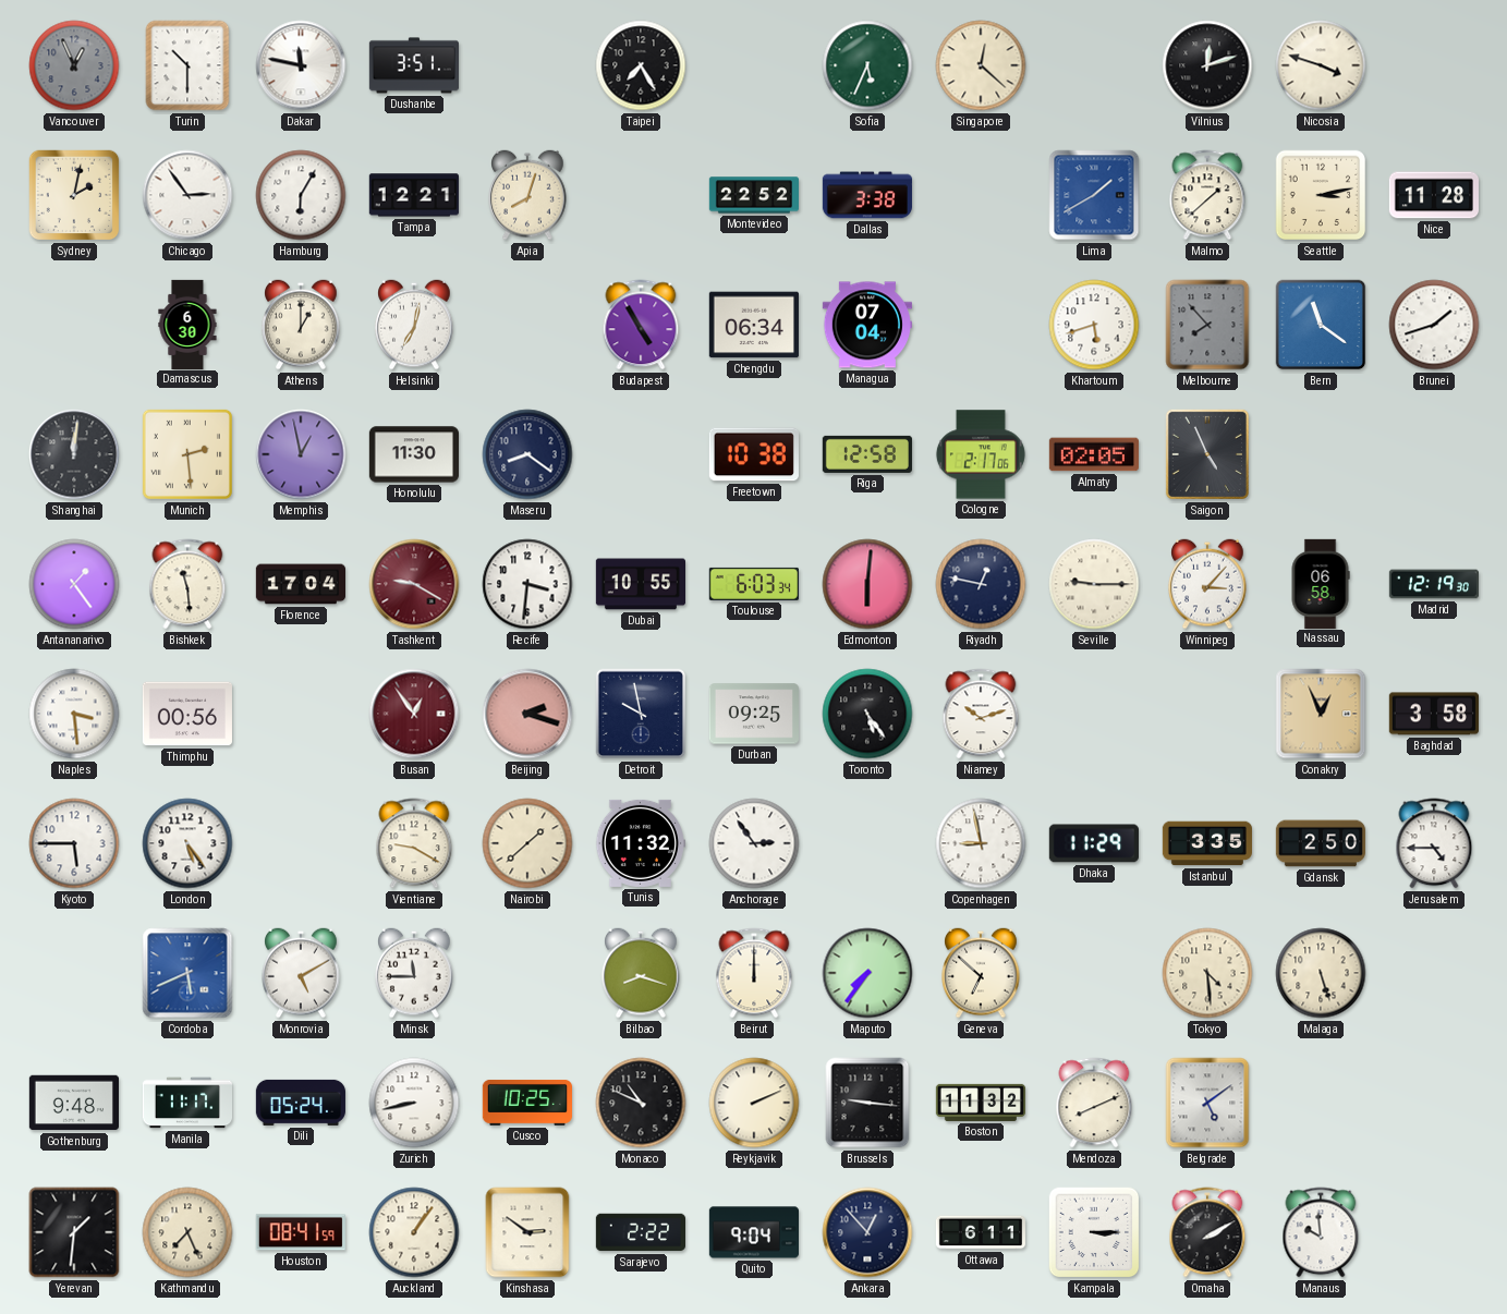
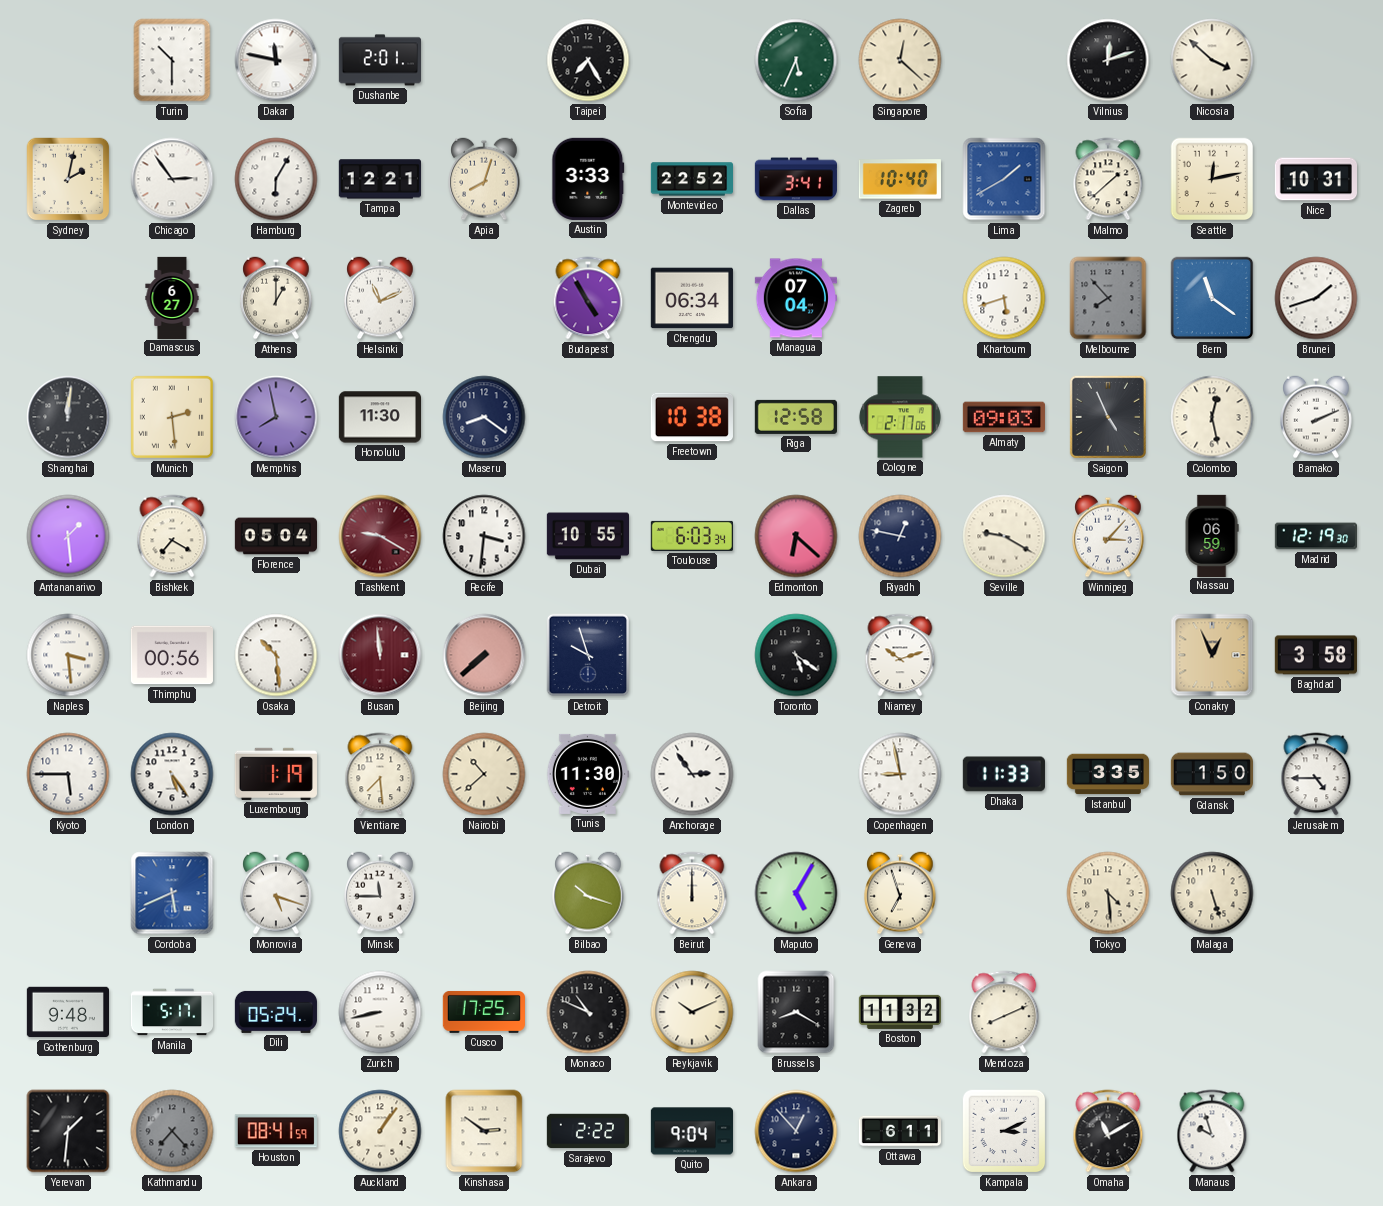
Vancouver: 12:56 -> none (74, 65)
Dushanbe: 3:51 -> 2:01 (379, 60)
Nicosia: 3:48 -> 3:52 (1212, 60)
Austin: none -> 3:33 (588, 179)
Dallas: 3:38 -> 3:41 (795, 179)
Zagreb: none -> 10:40 (900, 179)
Seattle: 3:13 -> 12:13 (1212, 179)
Nice: 11:28 -> 10:31 (1315, 179)
Damascus: 6:30 -> 6:27 (172, 297)
Helsinki: 7:02 -> 11:11 (380, 298)
Memphis: 12:58 -> 7:58 (276, 417)
Almaty: 02:05 -> 09:03 (1004, 417)
Colombo: none -> 12:28 (1212, 417)
Bamako: none -> 2:11 (1316, 417)
Antananarivo: 1:24 -> 1:29 (68, 536)
Bishkek: 11:29 -> 7:20 (172, 536)
Florence: 17:04 -> 05:04 (275, 536)
Edmonton: 6:01 -> 6:22 (796, 536)
Seville: 9:15 -> 9:20 (1004, 536)
Nassau: 06:58 -> 06:59 (1212, 535)
Osaka: none -> 10:29 (276, 655)
Busan: 12:54 -> 11:59 (380, 655)
Beijing: 2:18 -> 7:38 (484, 655)
Detroit: 9:58 -> 9:57 (588, 655)
Durban: 09:25 -> none (754, 714)
Toronto: 5:24 -> 5:21 (796, 655)
Luxembourg: none -> 1:19 (276, 774)
Vientiane: 9:20 -> 7:29 (380, 774)
Nairobi: 1:38 -> 10:38 (484, 774)
Tunis: 11:32 -> 11:30 (587, 774)
Dhaka: 11:29 -> 11:33 (1004, 774)
Gdansk: 2:50 -> 1:50 (1211, 774)
Monrovia: 5:10 -> 5:18 (276, 893)
Bilbao: 8:18 -> 10:18 (588, 893)
Maputo: 7:36 -> 5:05 (796, 893)
Geneva: 6:52 -> 6:57 (900, 893)
Manila: 11:17 -> 5:17 (171, 1012)
Cusco: 10:25 -> 17:25 (484, 1012)
Reykjavik: 2:11 -> 10:11 (692, 1012)
Brussels: 9:16 -> 8:20 (796, 1012)
Belgrade: 5:09 -> none (1207, 1103)
Kathmandu: 7:26 -> 7:23 (172, 1131)
Kathmandu dial: cream -> grey (172, 1131)
Kampala: 3:15 -> 3:11 (1004, 1131)
Omaha: 2:10 -> 11:10 (1108, 1131)
Manaus: 9:59 -> 9:57 (1212, 1131)
